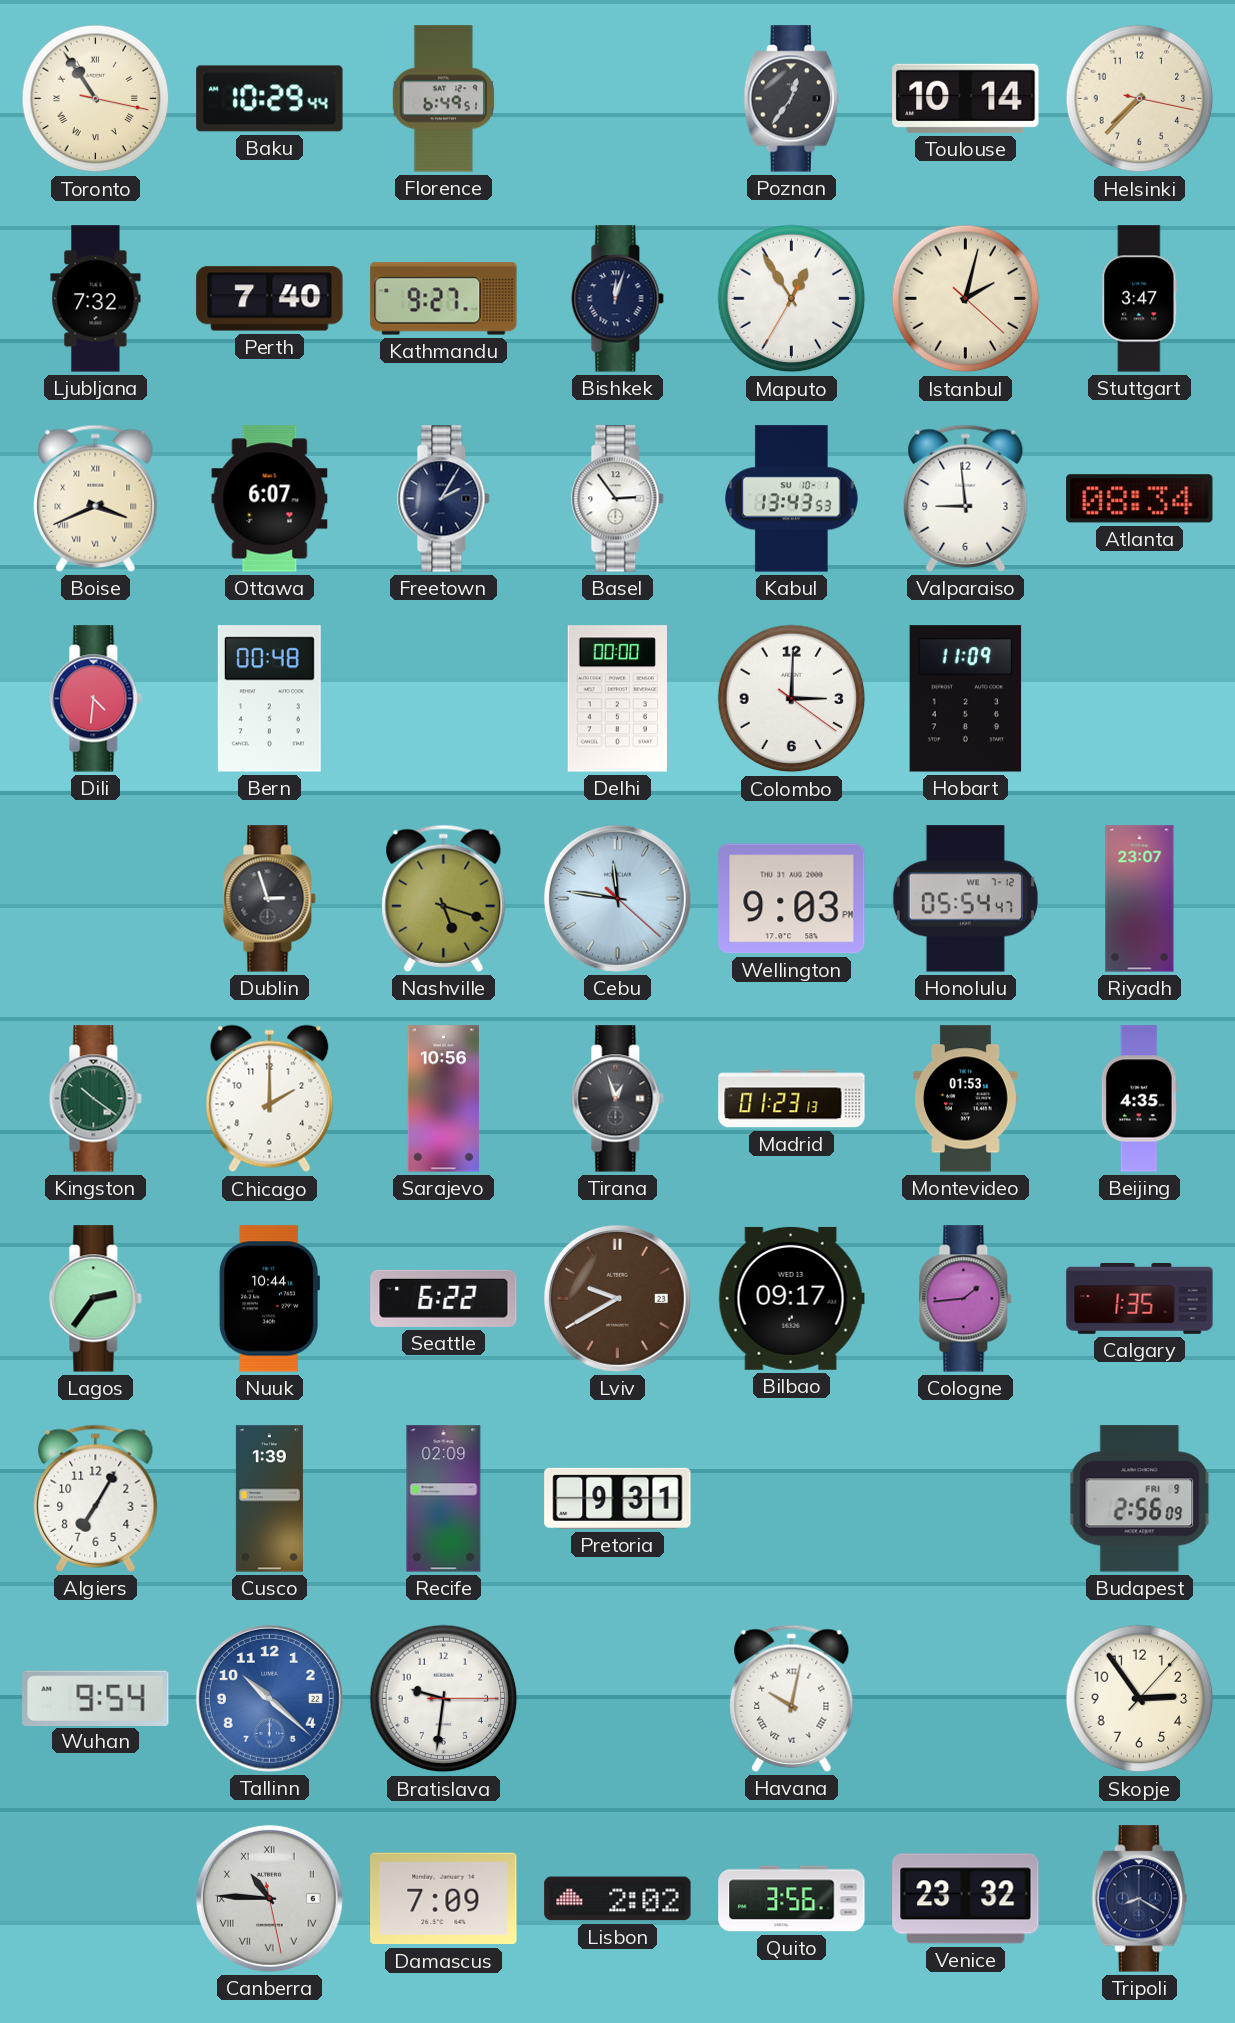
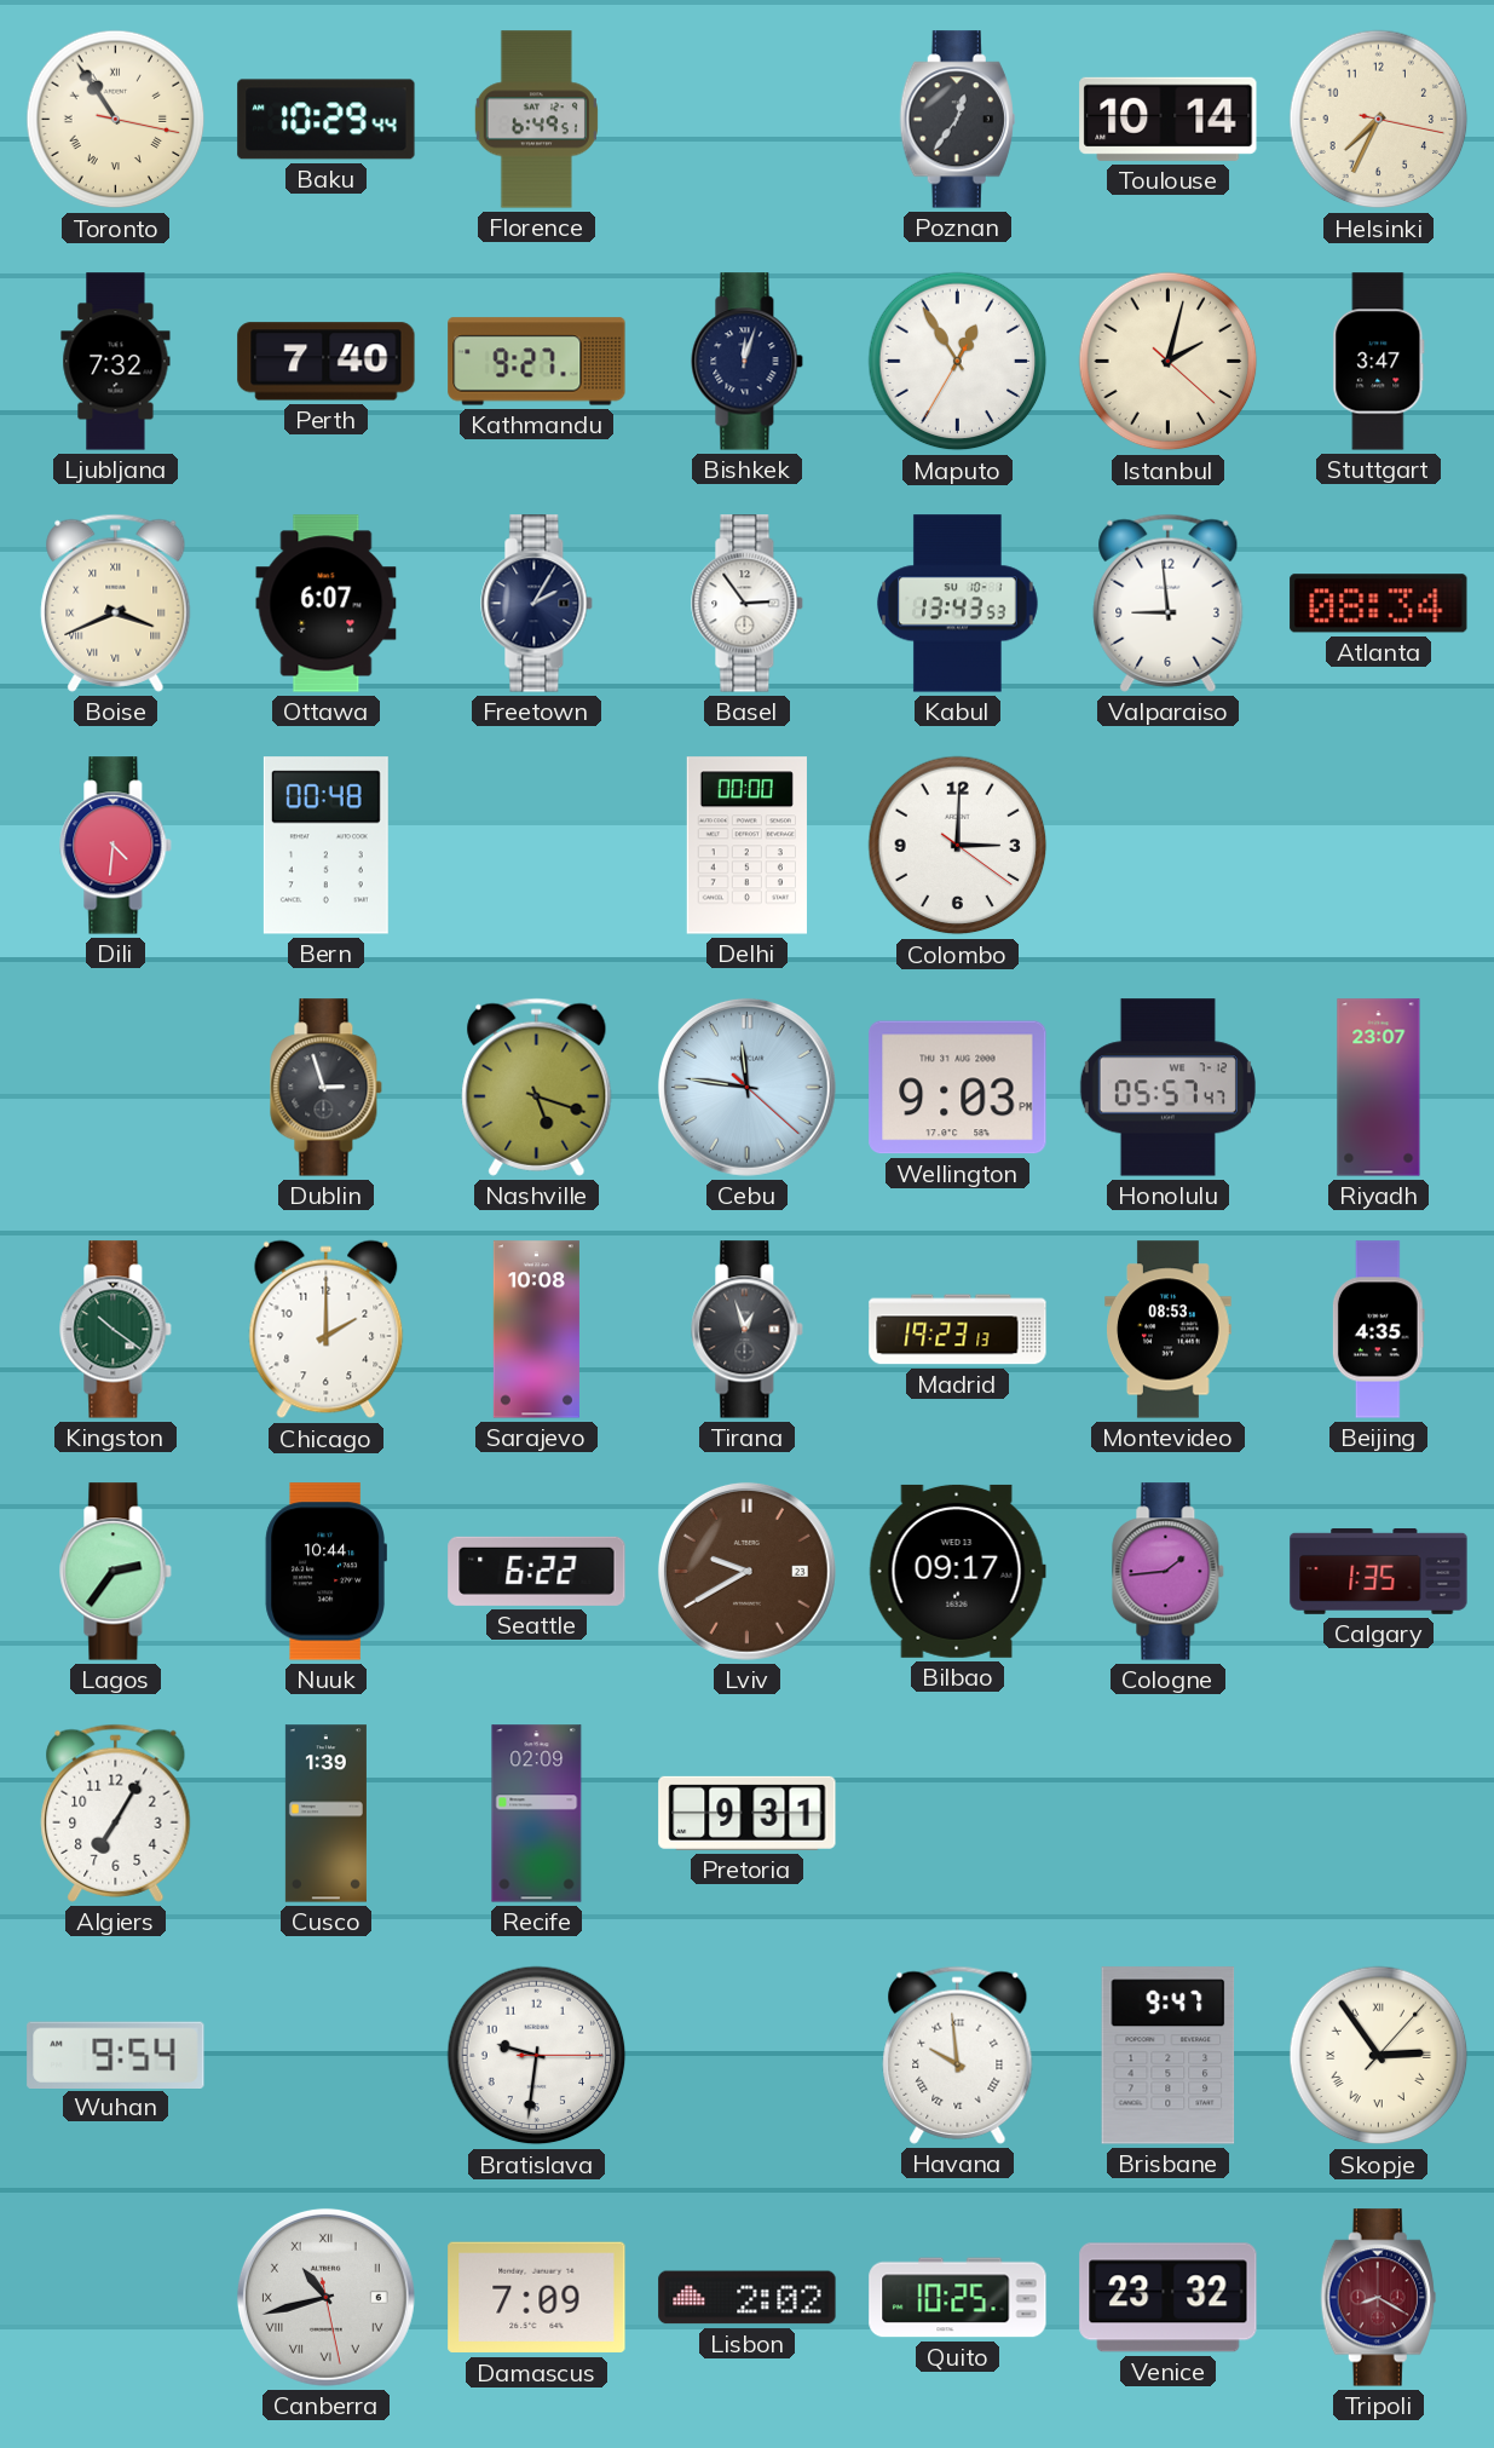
Helsinki: 7:37 -> 7:34 (1379, 120)
Hobart: 11:09 -> none (966, 699)
Honolulu: 05:54 -> 05:57 (1167, 1088)
Sarajevo: 10:56 -> 10:08 (536, 1330)
Madrid: 01:23 -> 19:23 (958, 1330)
Montevideo: 01:53 -> 08:53 (1169, 1330)
Budapest: 2:56 -> none (1140, 1499)
Tallinn: 10:22 -> none (269, 1698)
Havana: 10:02 -> 9:59 (958, 2055)
Brisbane: none -> 9:47 (1169, 2056)
Skopje numerals: Arabic -> Roman (1379, 2056)
Canberra: 10:45 -> 10:42 (325, 2297)
Quito: 3:56 -> 10:25 (958, 2298)
Tripoli dial: navy -> burgundy (1378, 2298)
